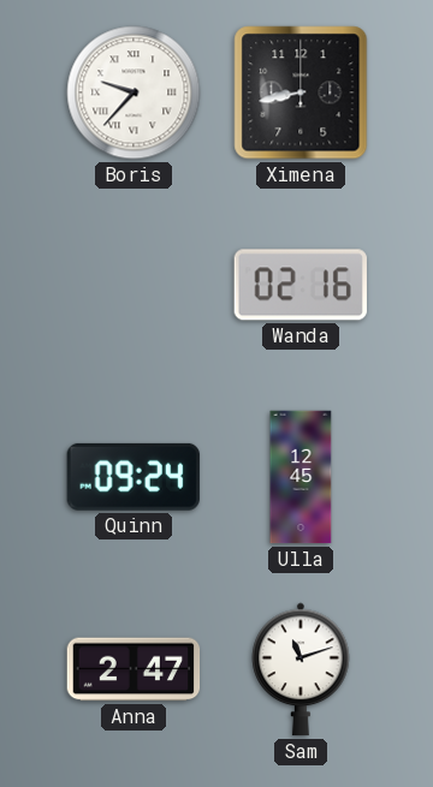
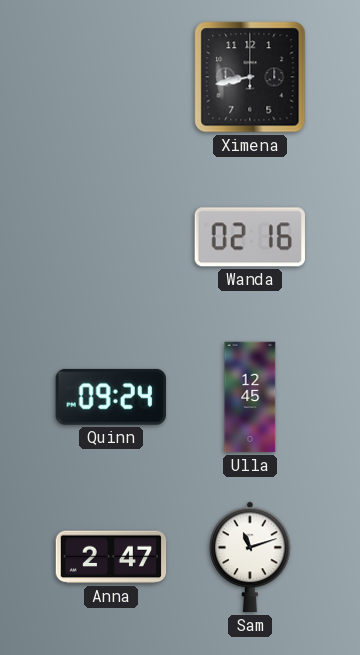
Boris: 9:37 -> none (134, 93)
